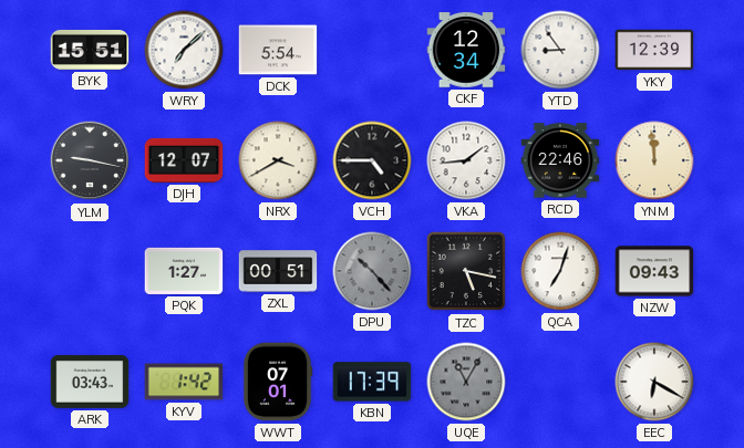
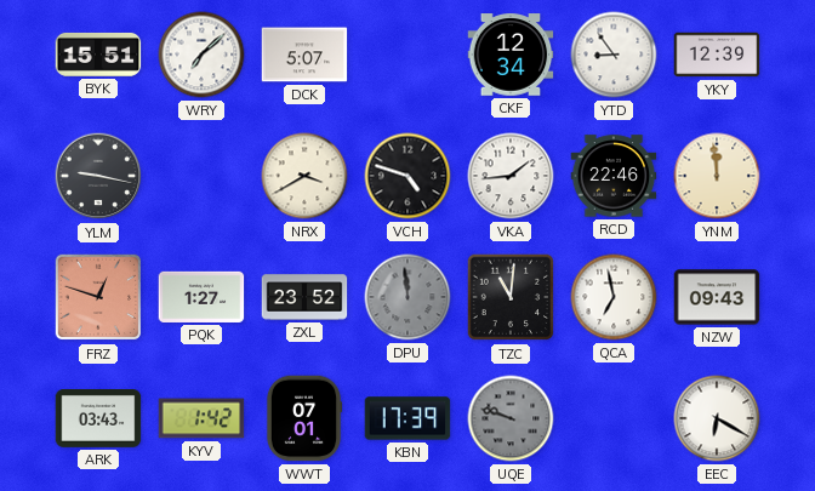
DCK: 5:54 -> 5:07 (304, 55)
DJH: 12:07 -> none (184, 160)
VCH: 4:45 -> 4:48 (407, 176)
FRZ: none -> 12:48 (98, 297)
ZXL: 00:51 -> 23:52 (304, 297)
DPU: 10:23 -> 11:59 (407, 297)
TZC: 5:17 -> 11:01 (511, 297)
QCA: 7:03 -> 6:58 (614, 297)
UQE: 11:05 -> 9:48 (511, 418)
